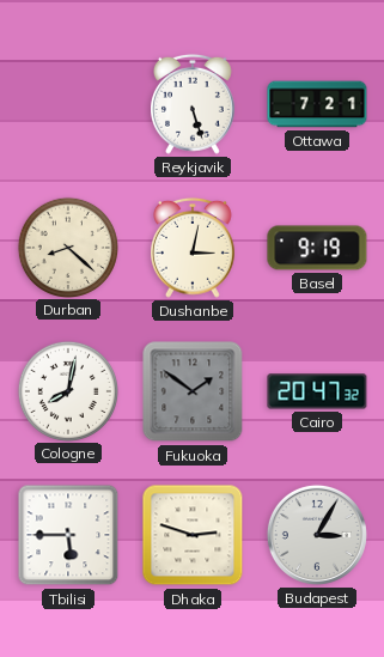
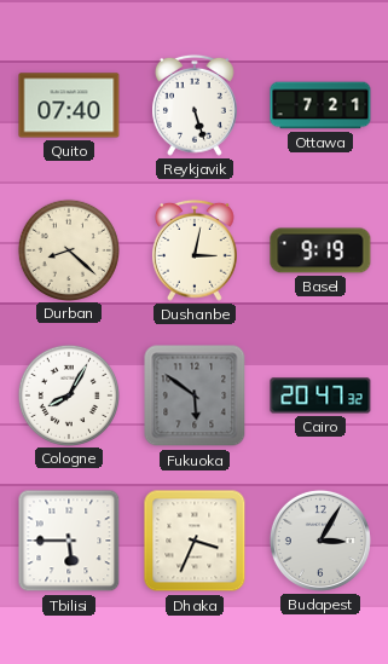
Quito: none -> 07:40 (69, 105)
Cologne: 8:02 -> 8:05 (68, 394)
Fukuoka: 1:51 -> 5:51 (195, 395)
Dhaka: 2:48 -> 3:34 (195, 541)
